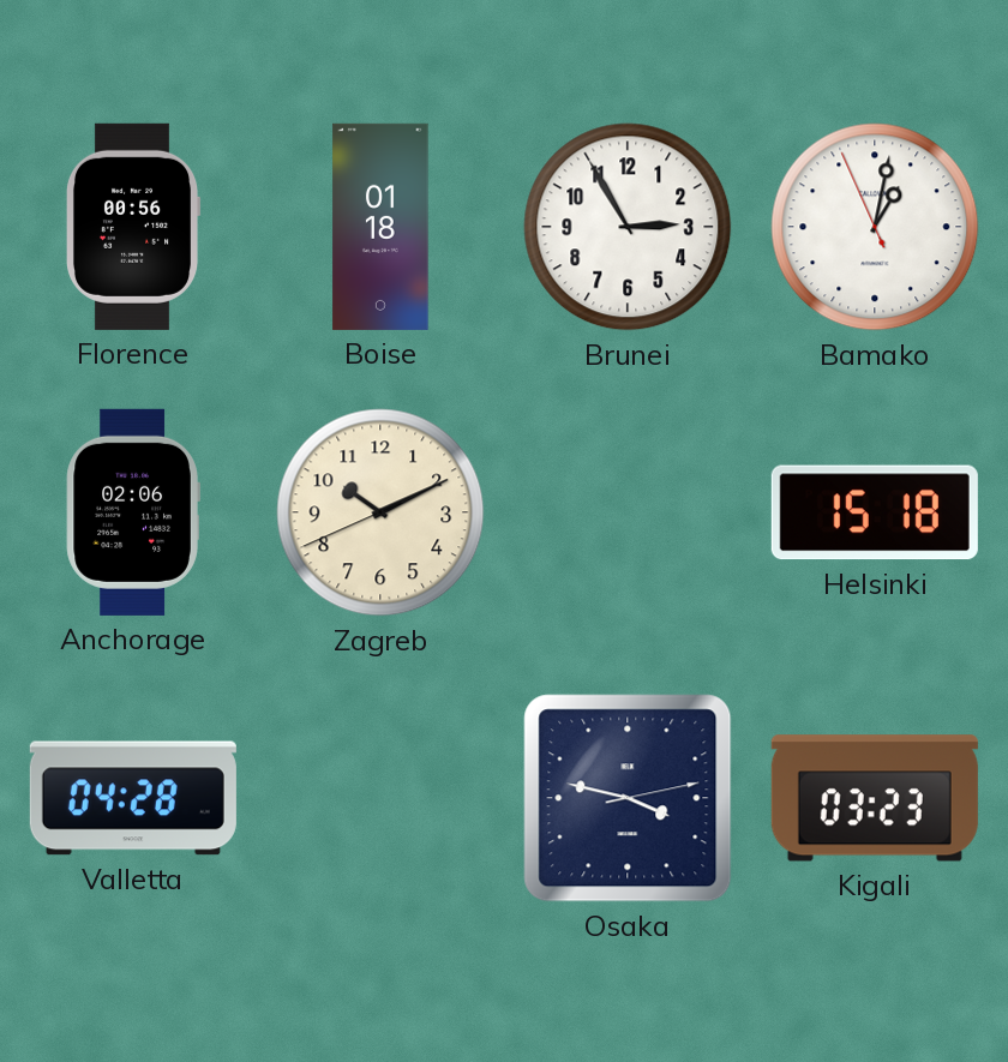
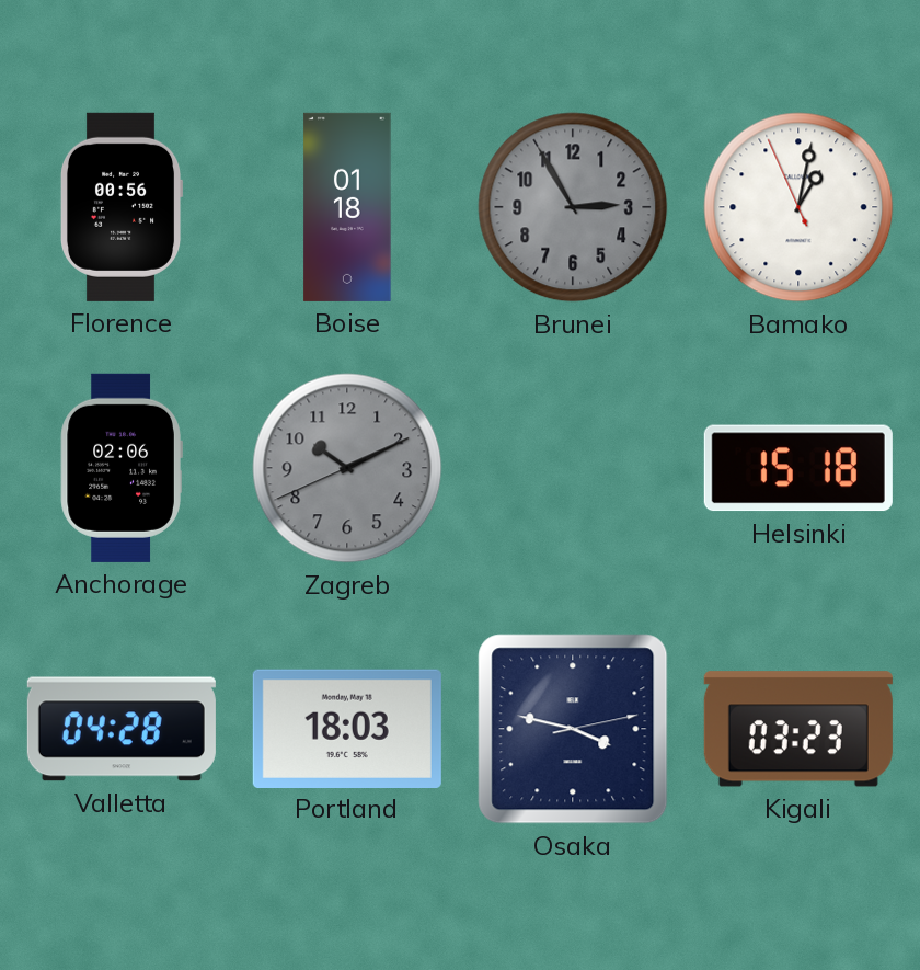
Brunei dial: white -> grey (573, 207)
Zagreb dial: cream -> grey (347, 468)
Portland: none -> 18:03 (347, 728)
